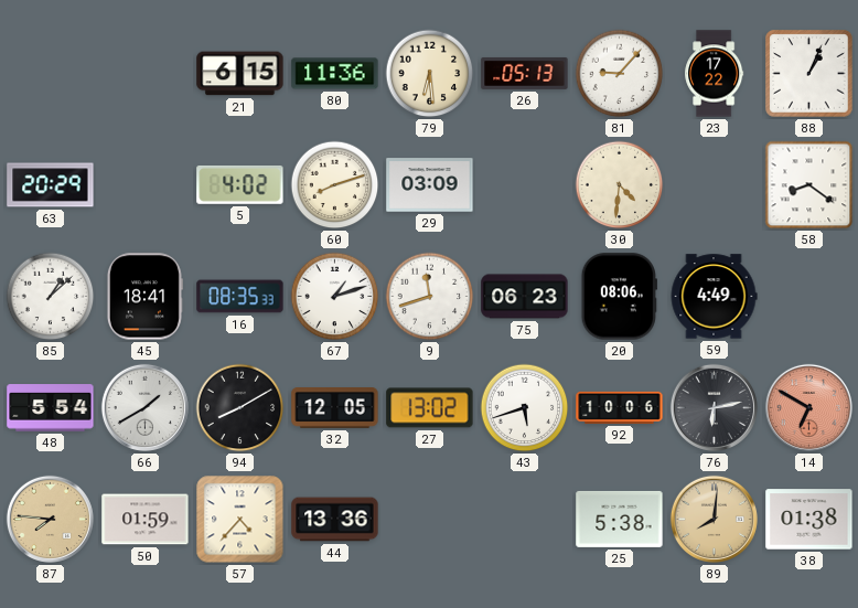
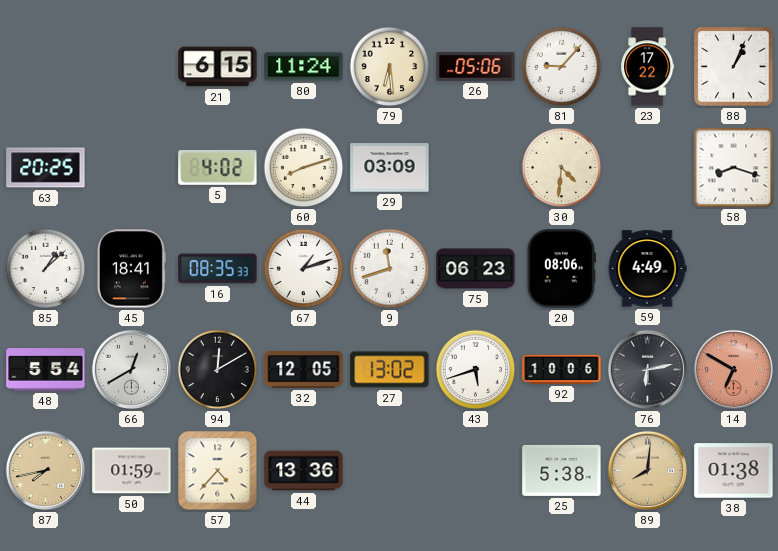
80: 11:36 -> 11:24 (304, 67)
26: 05:13 -> 05:06 (476, 66)
63: 20:29 -> 20:25 (46, 168)
58: 8:21 -> 8:18 (734, 168)
66: 1:40 -> 12:40 (131, 369)
94: 8:10 -> 12:10 (218, 370)
87: 7:46 -> 7:43 (45, 470)
